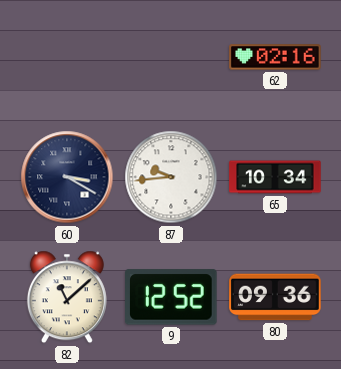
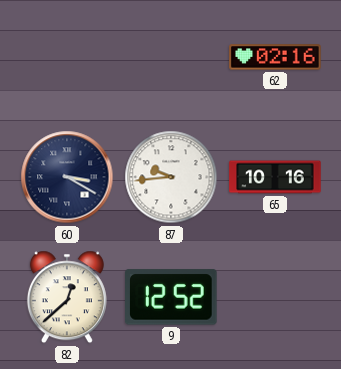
65: 10:34 -> 10:16 (275, 177)
82: 11:08 -> 12:38 (67, 297)
80: 09:36 -> none (275, 297)
